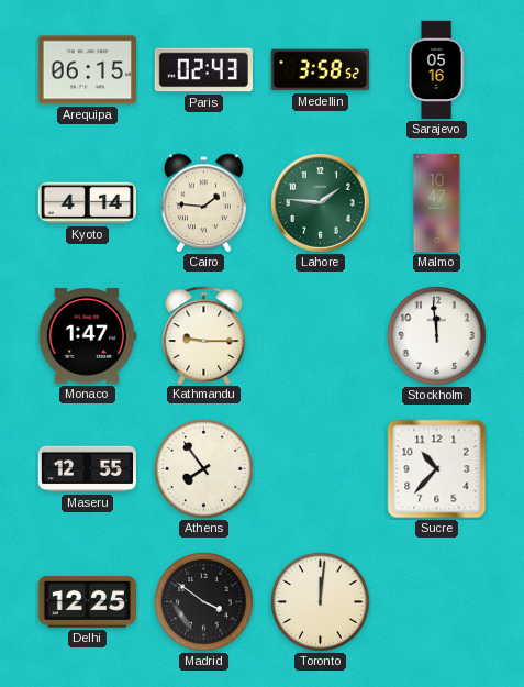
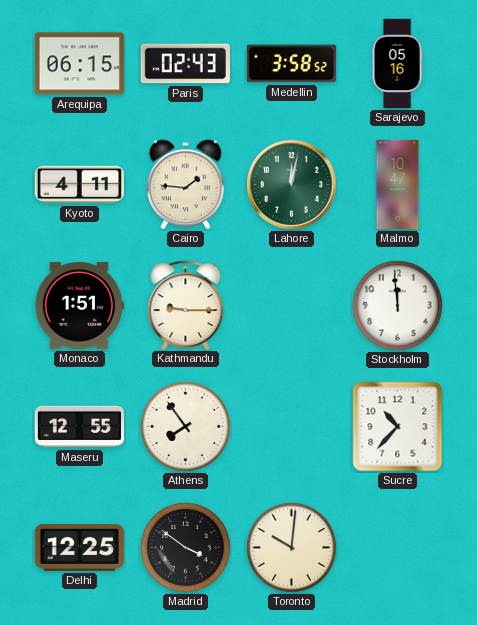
Kyoto: 4:14 -> 4:11 (79, 185)
Lahore: 1:46 -> 12:02 (292, 185)
Monaco: 1:47 -> 1:51 (79, 306)
Toronto: 12:01 -> 10:01 (292, 548)
